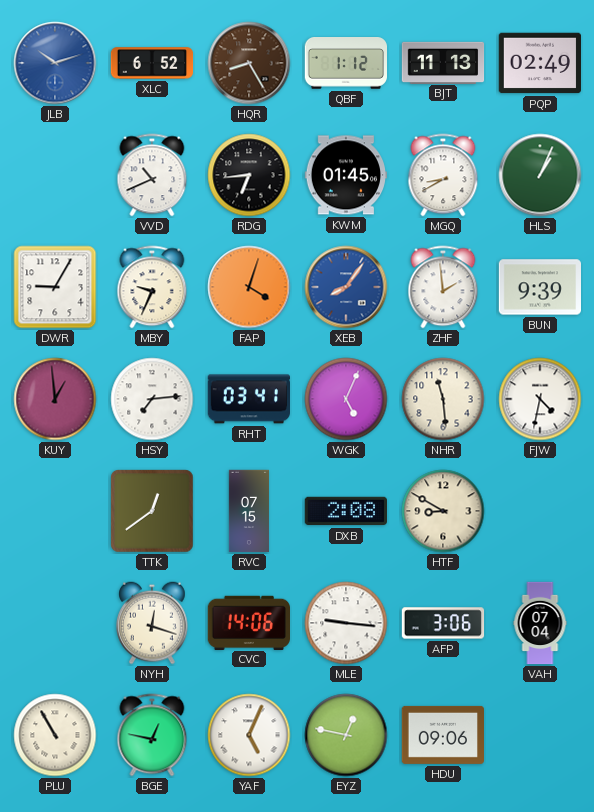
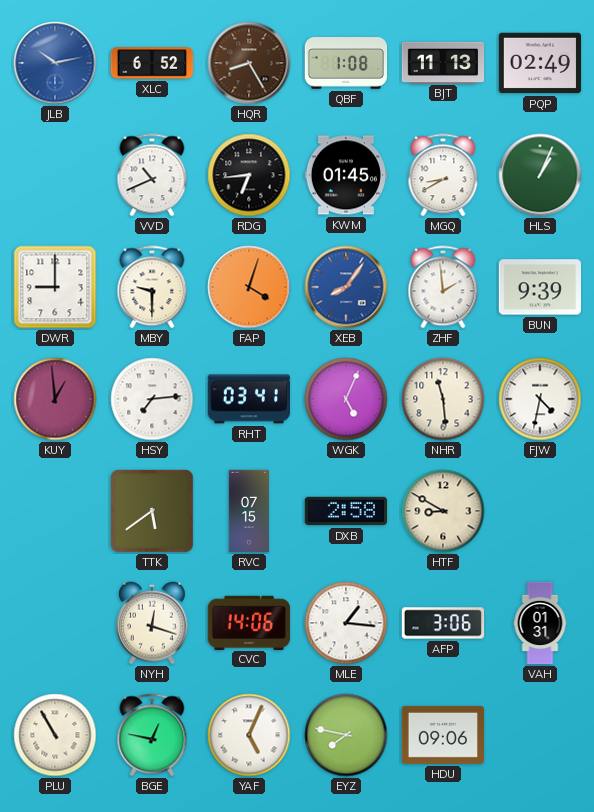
JLB: 10:12 -> 10:13 (55, 63)
QBF: 1:12 -> 1:08 (345, 63)
DWR: 9:05 -> 9:00 (55, 287)
MBY: 9:34 -> 9:30 (152, 287)
TTK: 12:39 -> 5:39 (152, 511)
DXB: 2:08 -> 2:58 (345, 511)
MLE: 9:16 -> 1:16 (346, 623)
VAH: 07:04 -> 01:31 (540, 623)
EYZ: 12:47 -> 7:47 (346, 735)
